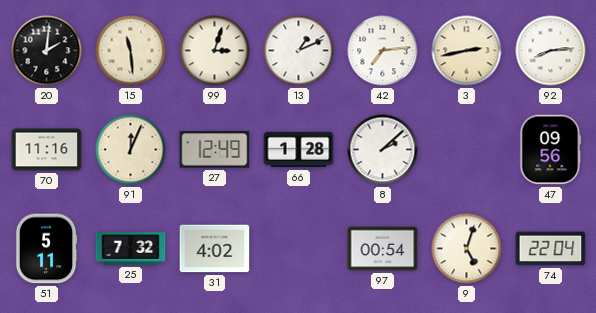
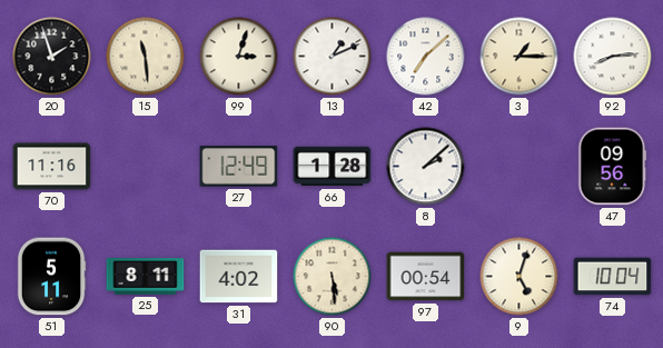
20: 2:01 -> 1:57 (52, 57)
42: 7:14 -> 7:08 (426, 57)
3: 2:43 -> 1:15 (519, 57)
91: 12:04 -> none (131, 150)
25: 7:32 -> 8:11 (146, 277)
90: none -> 5:29 (333, 277)
74: 22:04 -> 10:04 (613, 277)
